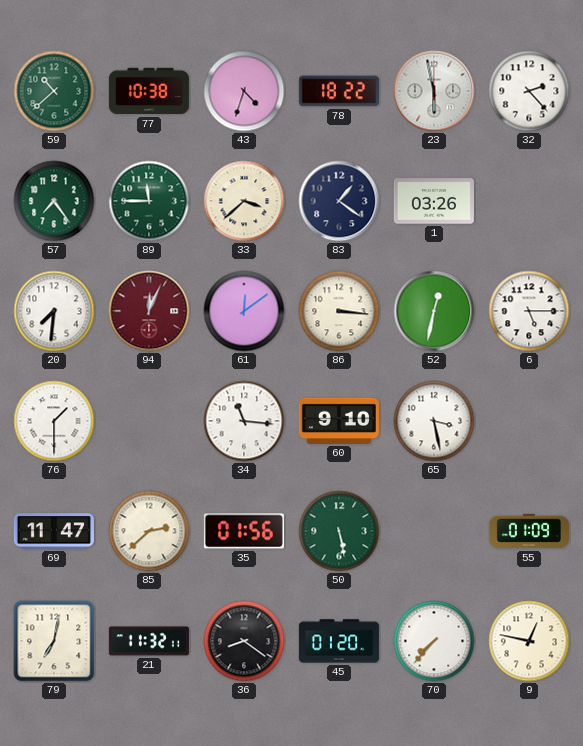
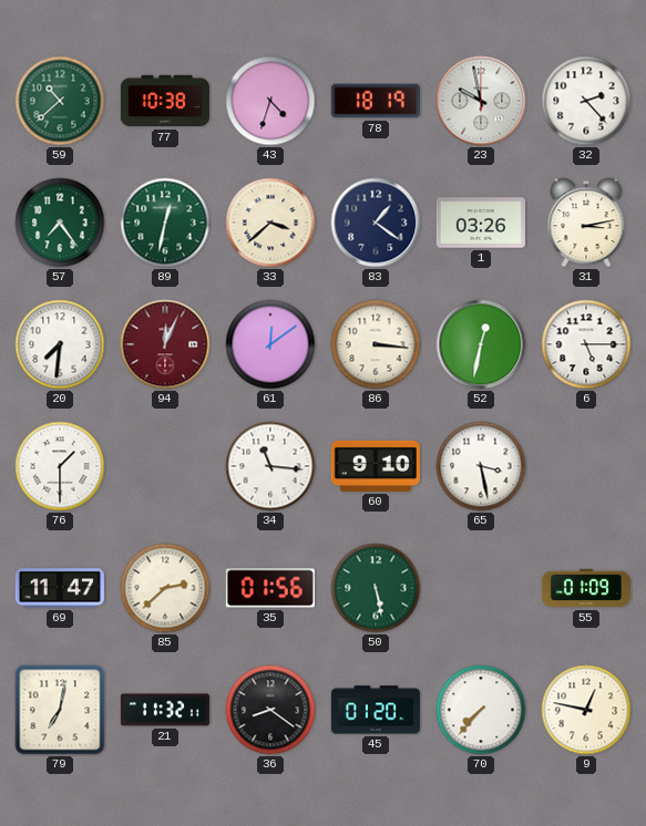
78: 18:22 -> 18:19 (376, 101)
23: 5:58 -> 9:58 (481, 101)
89: 11:45 -> 12:32 (165, 223)
31: none -> 3:13 (586, 223)
